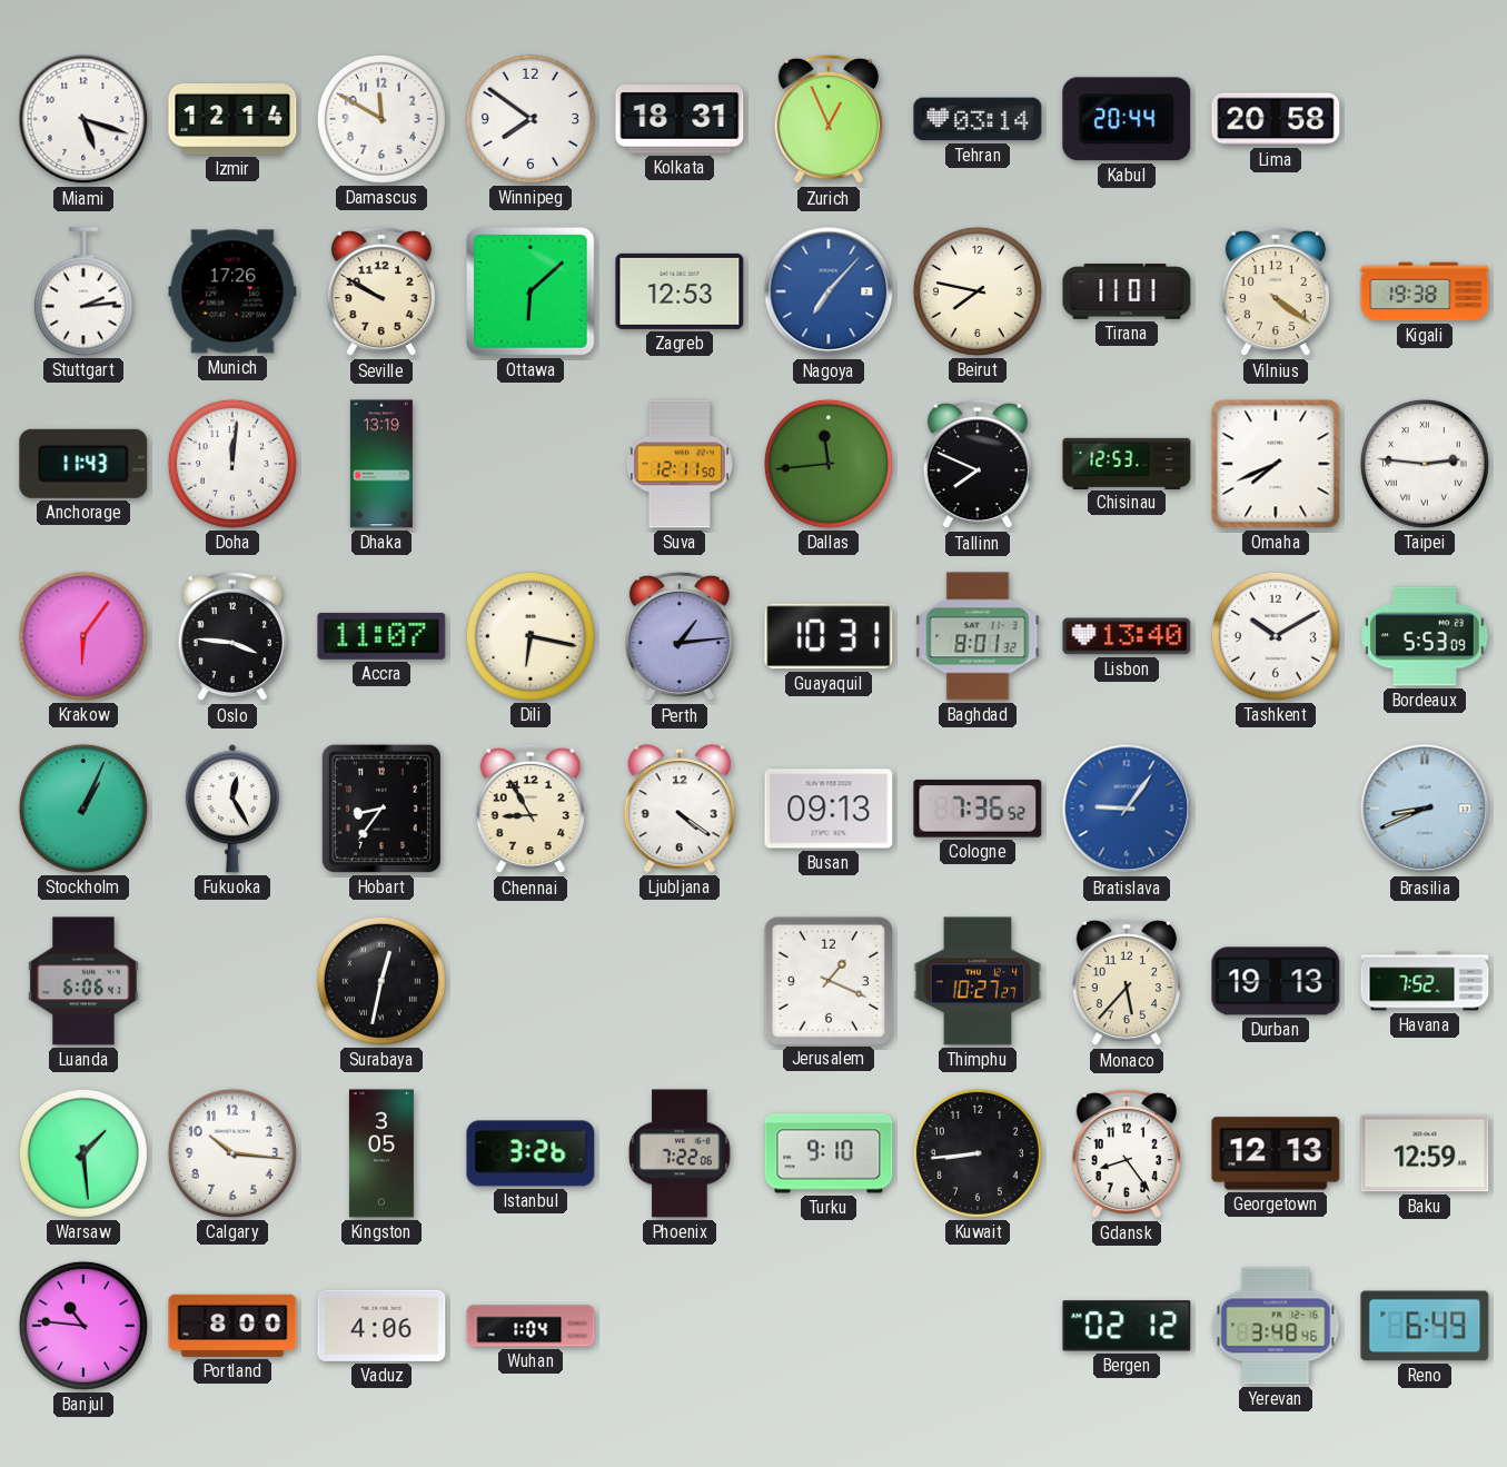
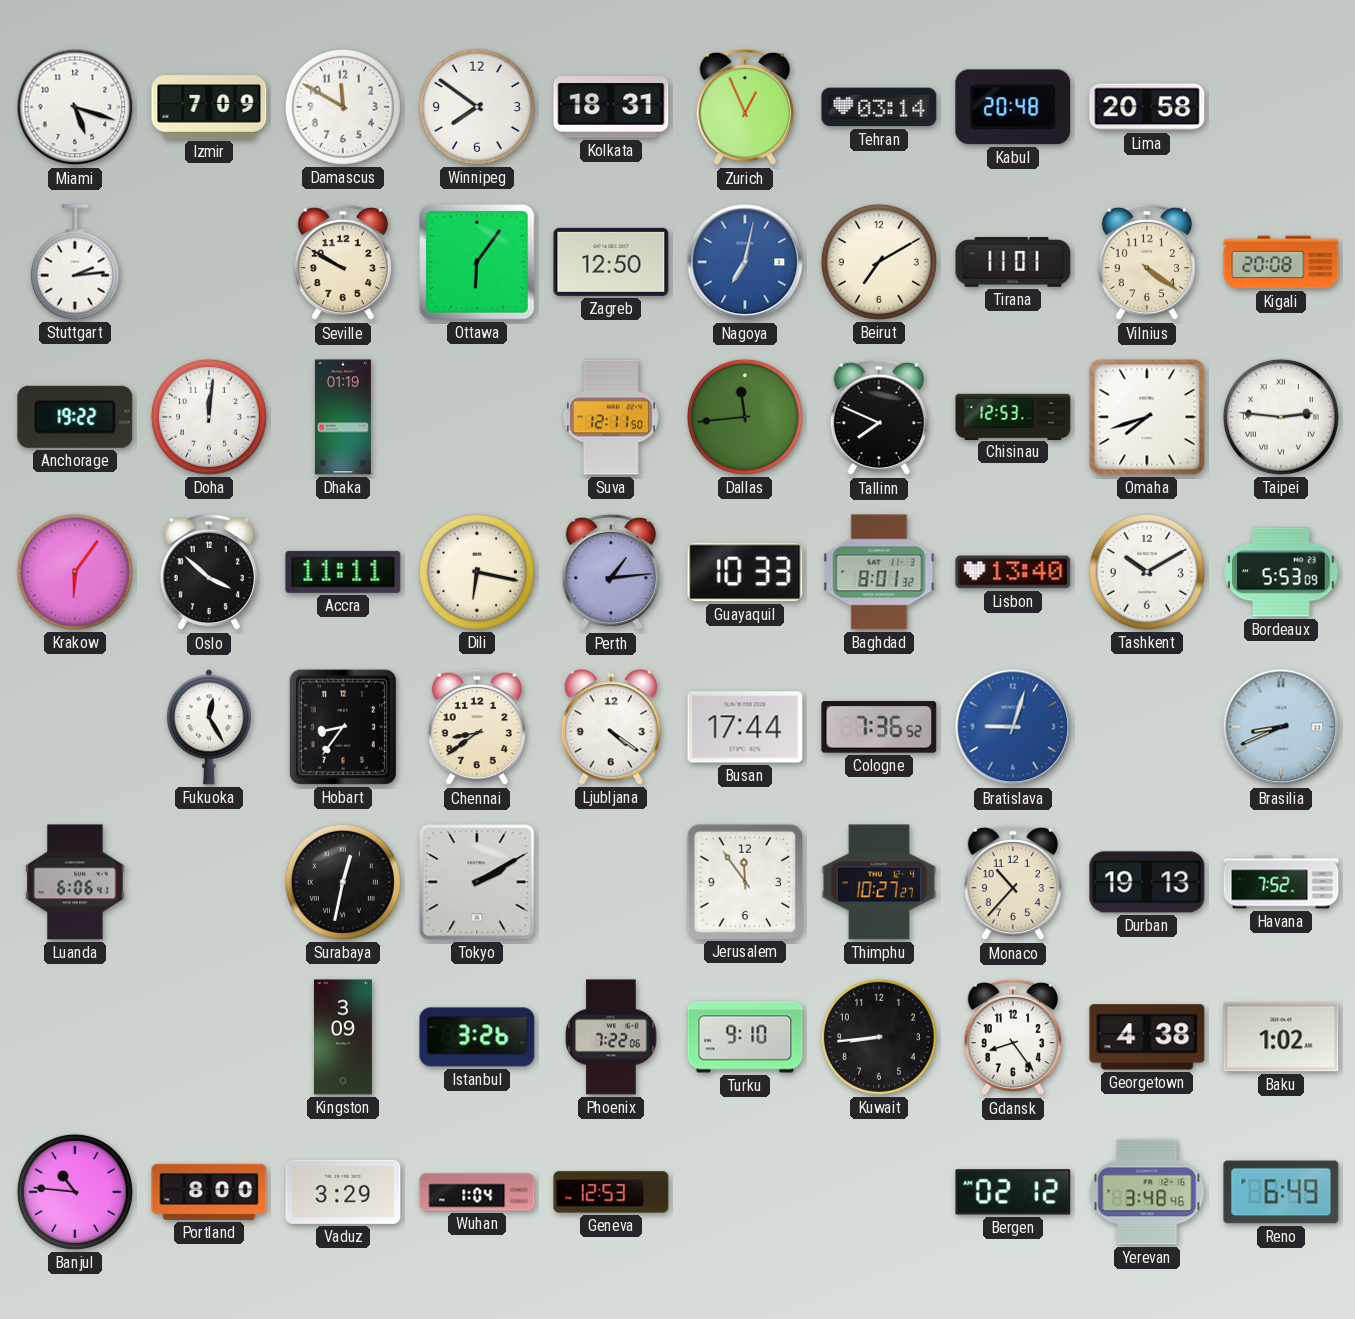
Izmir: 12:14 -> 7:09 (209, 108)
Kabul: 20:44 -> 20:48 (1013, 107)
Munich: 17:26 -> none (232, 291)
Ottawa: 6:08 -> 6:06 (478, 263)
Zagreb: 12:53 -> 12:50 (611, 262)
Nagoya: 7:07 -> 7:02 (745, 262)
Beirut: 7:47 -> 7:10 (879, 262)
Kigali: 19:38 -> 20:08 (1281, 262)
Anchorage: 11:43 -> 19:22 (75, 417)
Dhaka: 13:19 -> 01:19 (343, 417)
Omaha: 7:41 -> 7:42 (1147, 417)
Oslo: 3:46 -> 3:52 (209, 572)
Accra: 11:07 -> 11:11 (343, 572)
Guayaquil: 10:31 -> 10:33 (745, 572)
Stockholm: 1:04 -> none (83, 809)
Chennai: 8:55 -> 8:39 (477, 727)
Busan: 09:13 -> 17:44 (745, 727)
Bratislava: 9:06 -> 9:03 (1013, 727)
Tokyo: none -> 2:10 (477, 882)
Jerusalem: 1:19 -> 11:54 (744, 881)
Monaco: 5:37 -> 10:37 (1013, 882)
Warsaw: 1:29 -> none (83, 1153)
Calgary: 10:16 -> none (232, 1153)
Kingston: 3:05 -> 3:09 (343, 1037)
Georgetown: 12:13 -> 4:38 (1147, 1037)
Baku: 12:59 -> 1:02 (1281, 1037)
Vaduz: 4:06 -> 3:29 (343, 1192)
Geneva: none -> 12:53 (611, 1192)
